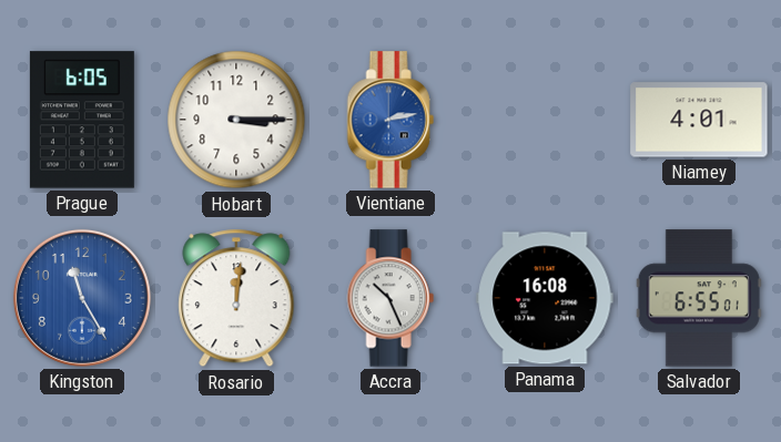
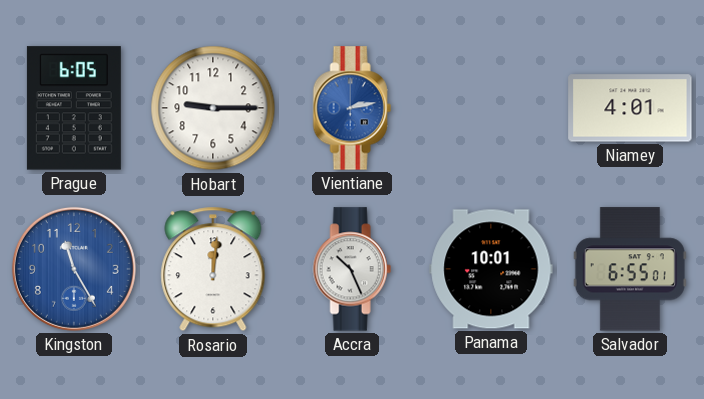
Hobart: 3:15 -> 9:15 (213, 108)
Panama: 16:08 -> 10:01 (491, 269)
